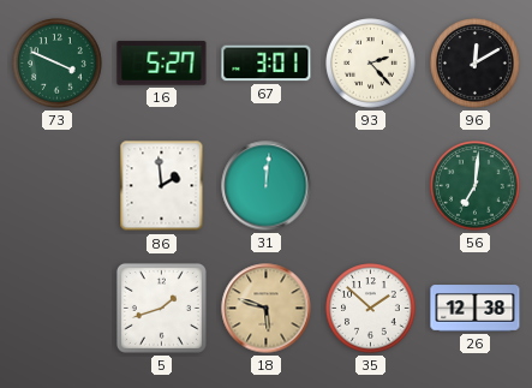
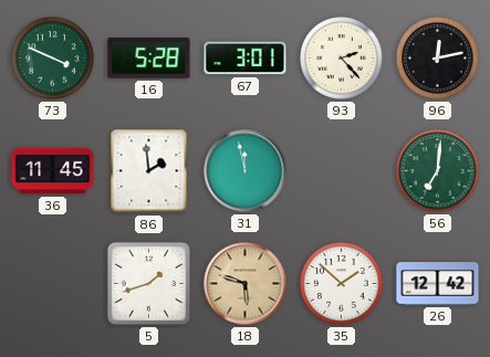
16: 5:27 -> 5:28 (149, 59)
96: 12:10 -> 12:13 (438, 59)
36: none -> 11:45 (53, 171)
31: 12:01 -> 11:58 (246, 171)
26: 12:38 -> 12:42 (438, 284)
